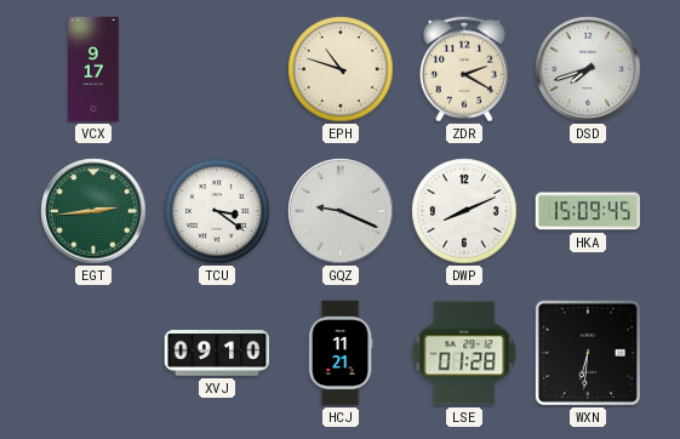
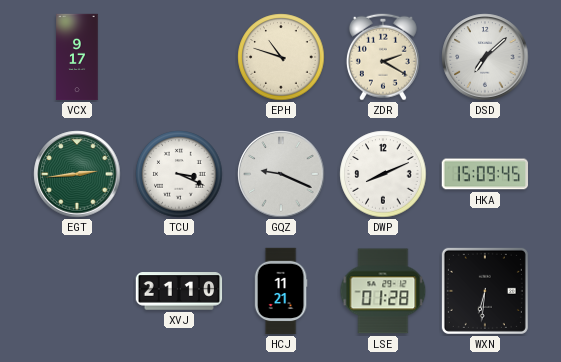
DSD: 7:42 -> 7:08 (485, 57)
TCU: 3:21 -> 3:19 (179, 174)
XVJ: 09:10 -> 21:10 (179, 291)
